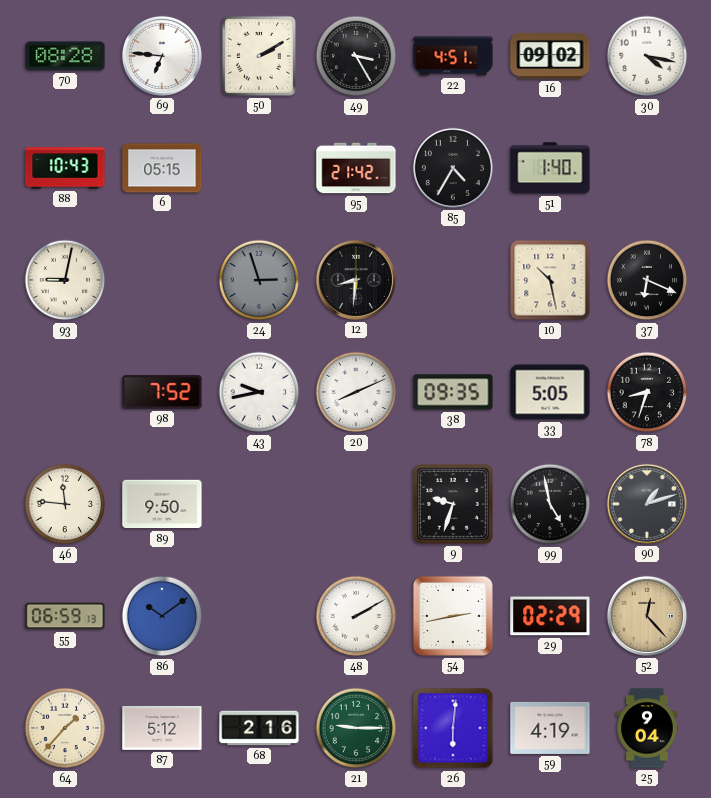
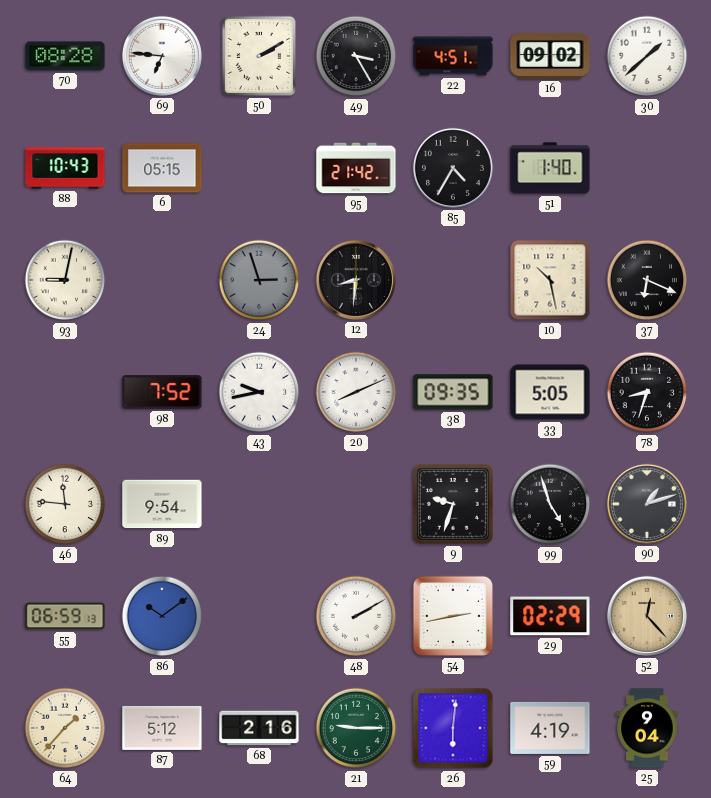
30: 4:17 -> 1:38 (647, 56)
89: 9:50 -> 9:54 (162, 504)
99: 4:58 -> 4:57 (550, 504)
